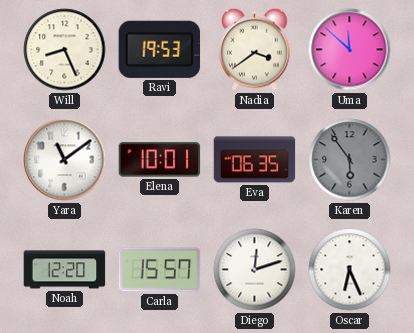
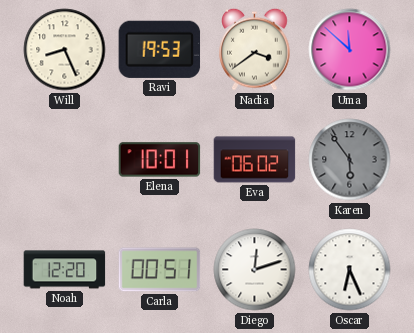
Yara: 11:09 -> none (65, 160)
Eva: 06:35 -> 06:02 (255, 160)
Carla: 15:57 -> 00:51 (160, 270)
